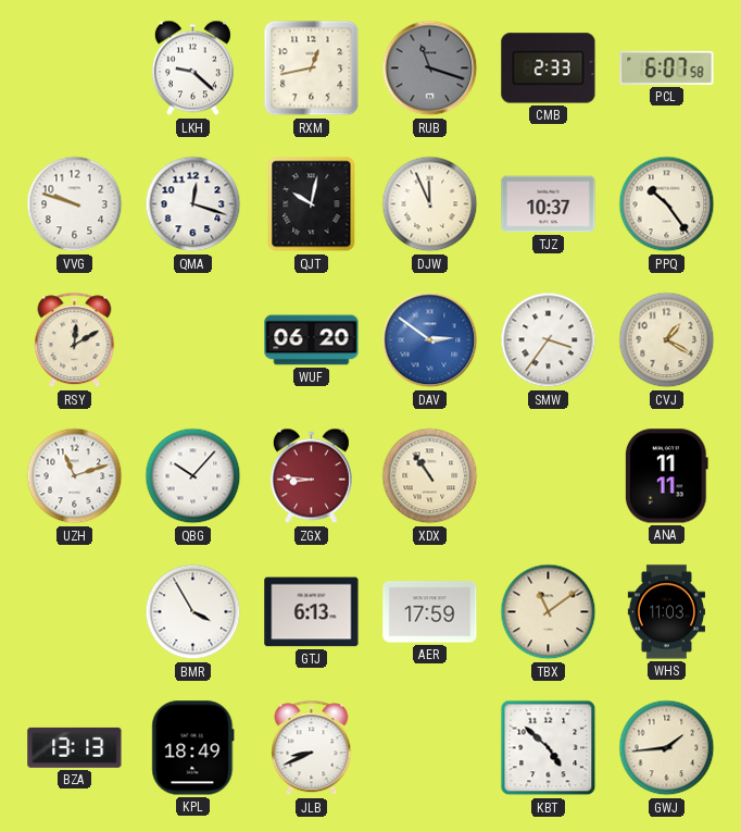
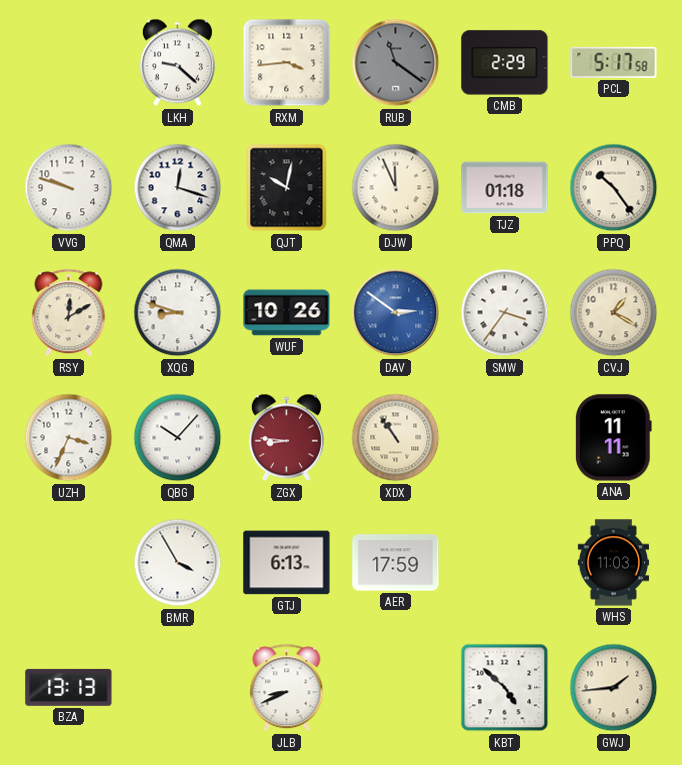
RXM: 12:43 -> 3:44 (287, 63)
RUB: 11:18 -> 11:21 (396, 63)
CMB: 2:33 -> 2:29 (505, 63)
PCL: 6:07 -> 5:17 (614, 62)
TJZ: 10:37 -> 01:18 (505, 188)
XQG: none -> 8:48 (178, 313)
WUF: 06:20 -> 10:26 (287, 313)
UZH: 11:12 -> 3:34 (69, 438)
TBX: 11:09 -> none (549, 612)
KPL: 18:49 -> none (193, 748)
